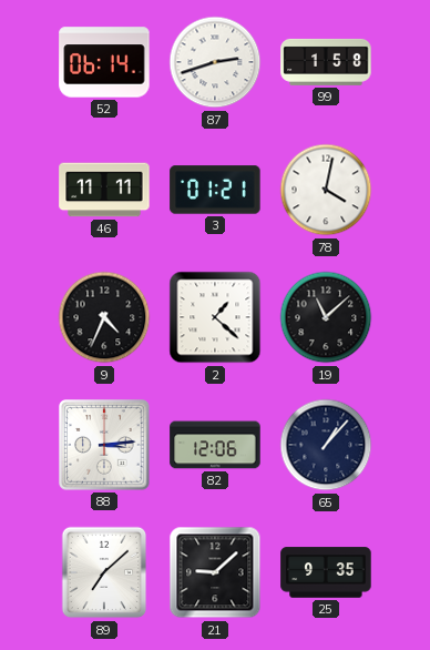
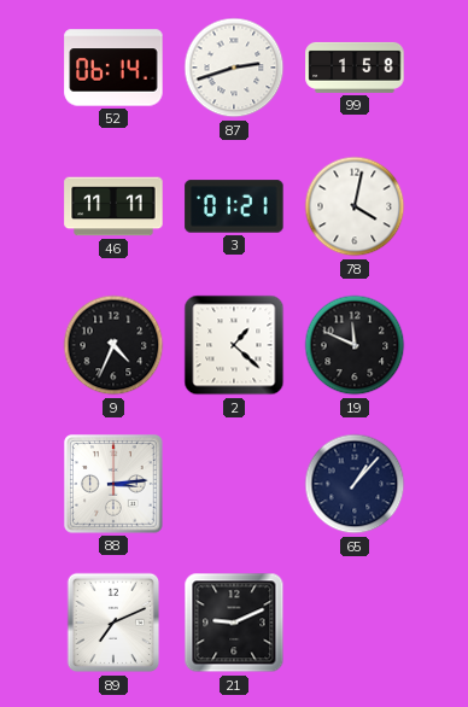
19: 11:08 -> 11:49 (355, 345)
82: 12:06 -> none (215, 445)
89: 7:08 -> 7:11 (113, 623)
21: 9:08 -> 9:11 (234, 623)
25: 9:35 -> none (326, 572)
